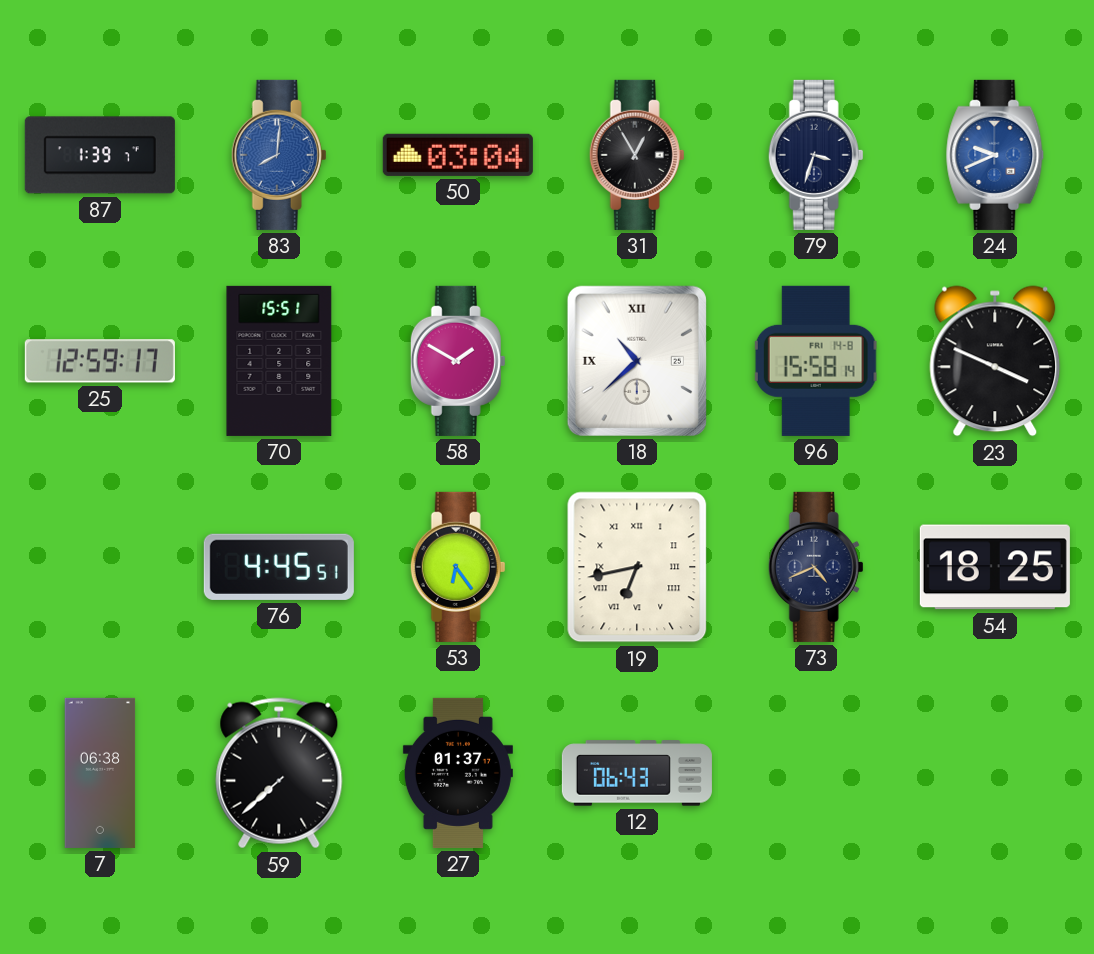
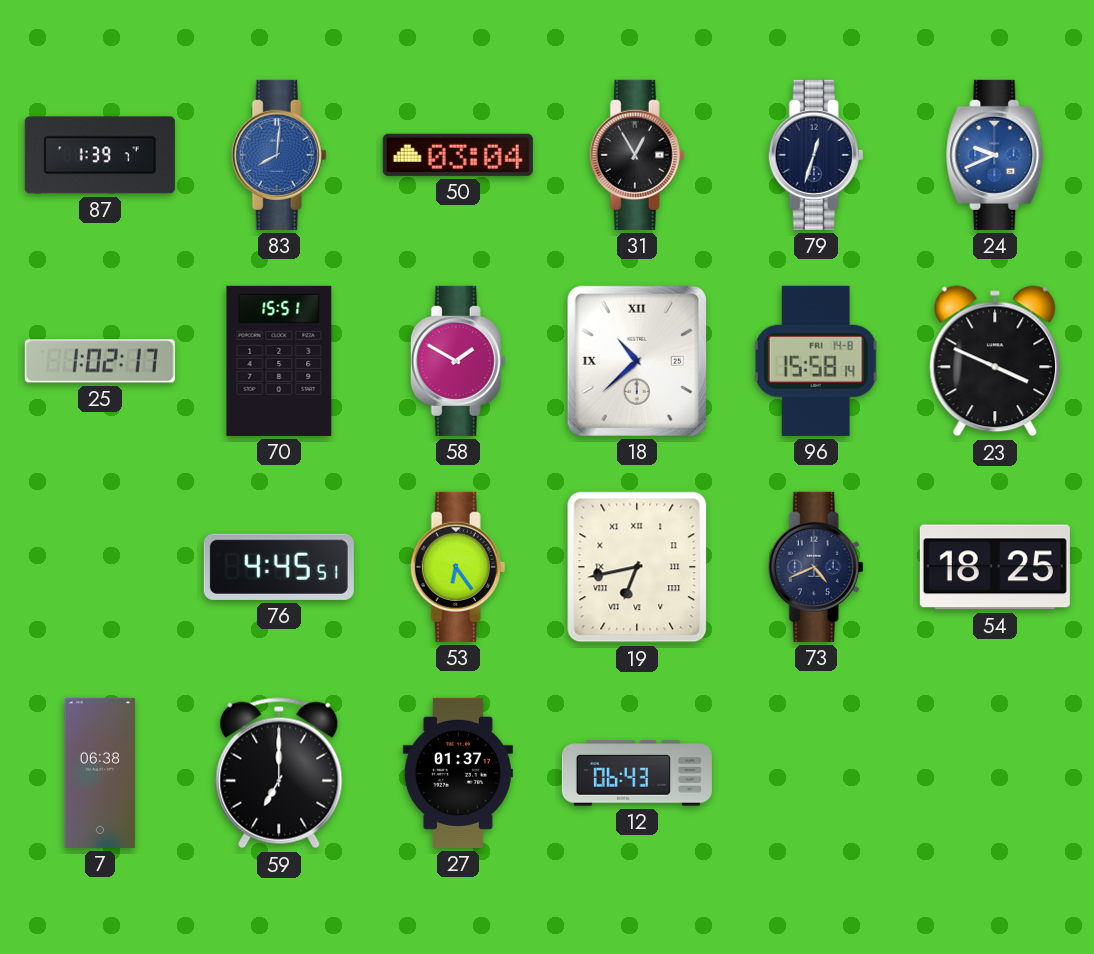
79: 3:33 -> 12:33 (816, 155)
25: 12:59 -> 1:02 (100, 361)
59: 7:38 -> 7:00 (279, 773)
